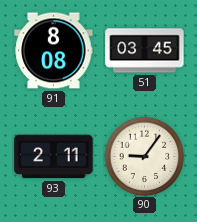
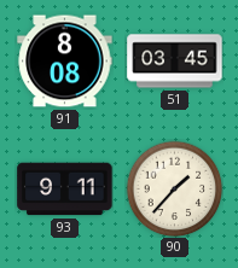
93: 2:11 -> 9:11 (65, 190)
90: 9:06 -> 1:37 (174, 188)
